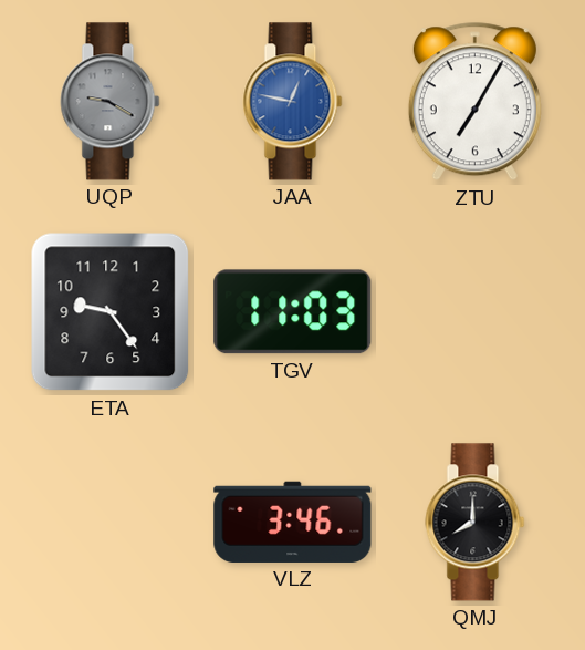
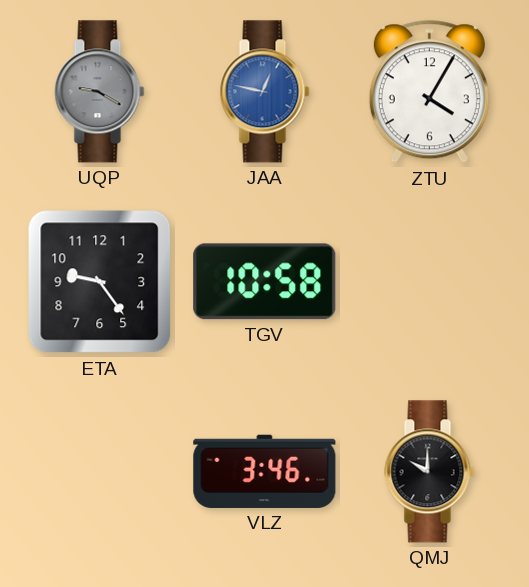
ZTU: 7:05 -> 4:05 (429, 92)
TGV: 11:03 -> 10:58 (265, 282)
QMJ: 8:00 -> 10:00 (430, 472)
